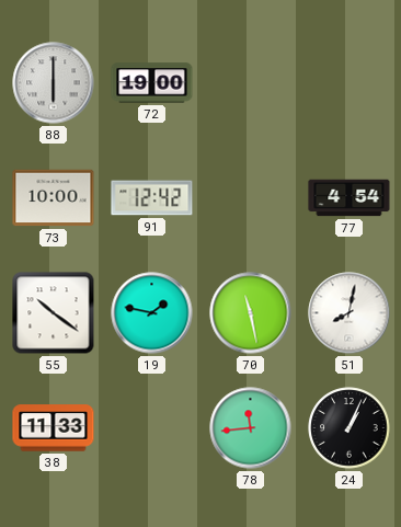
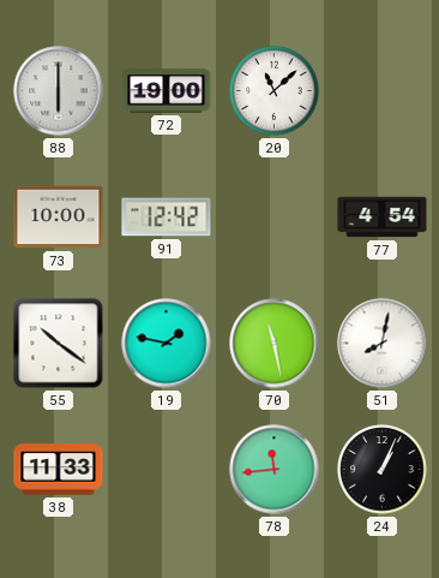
20: none -> 11:08 (275, 91)
